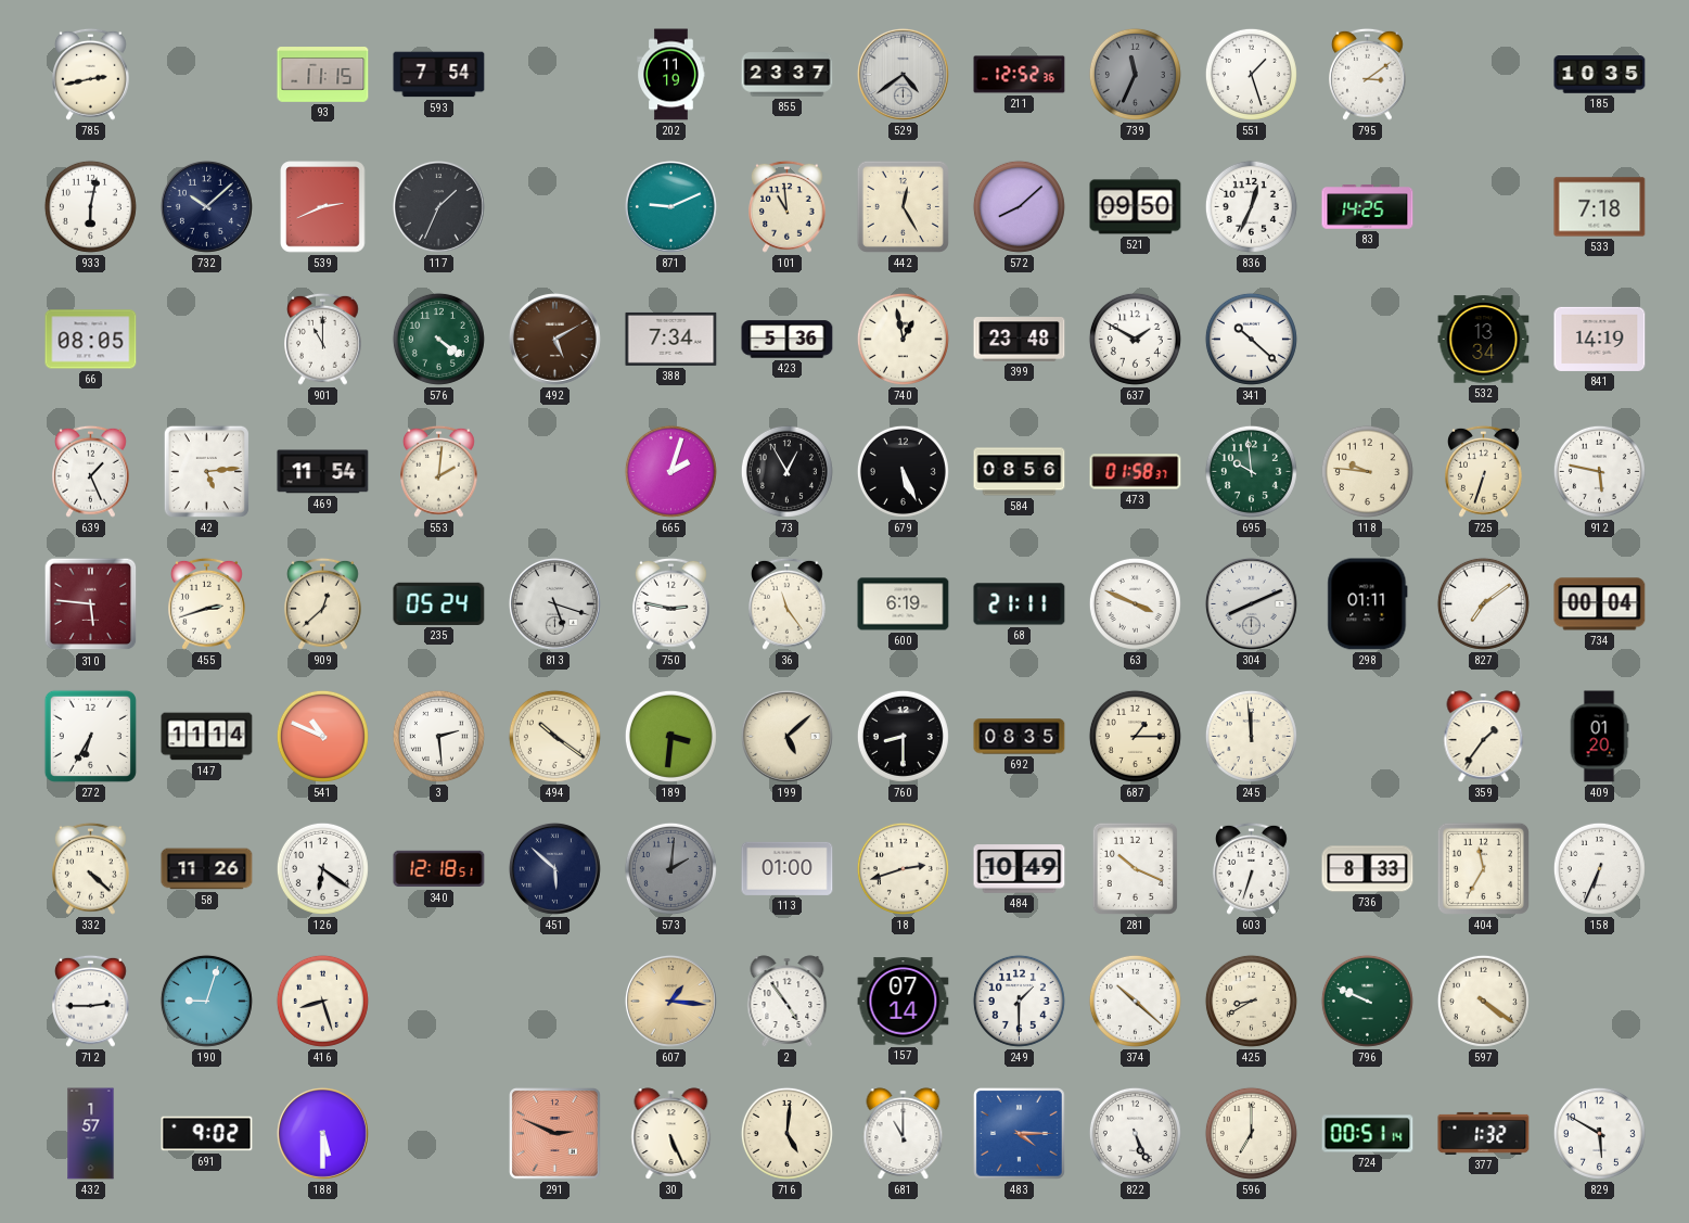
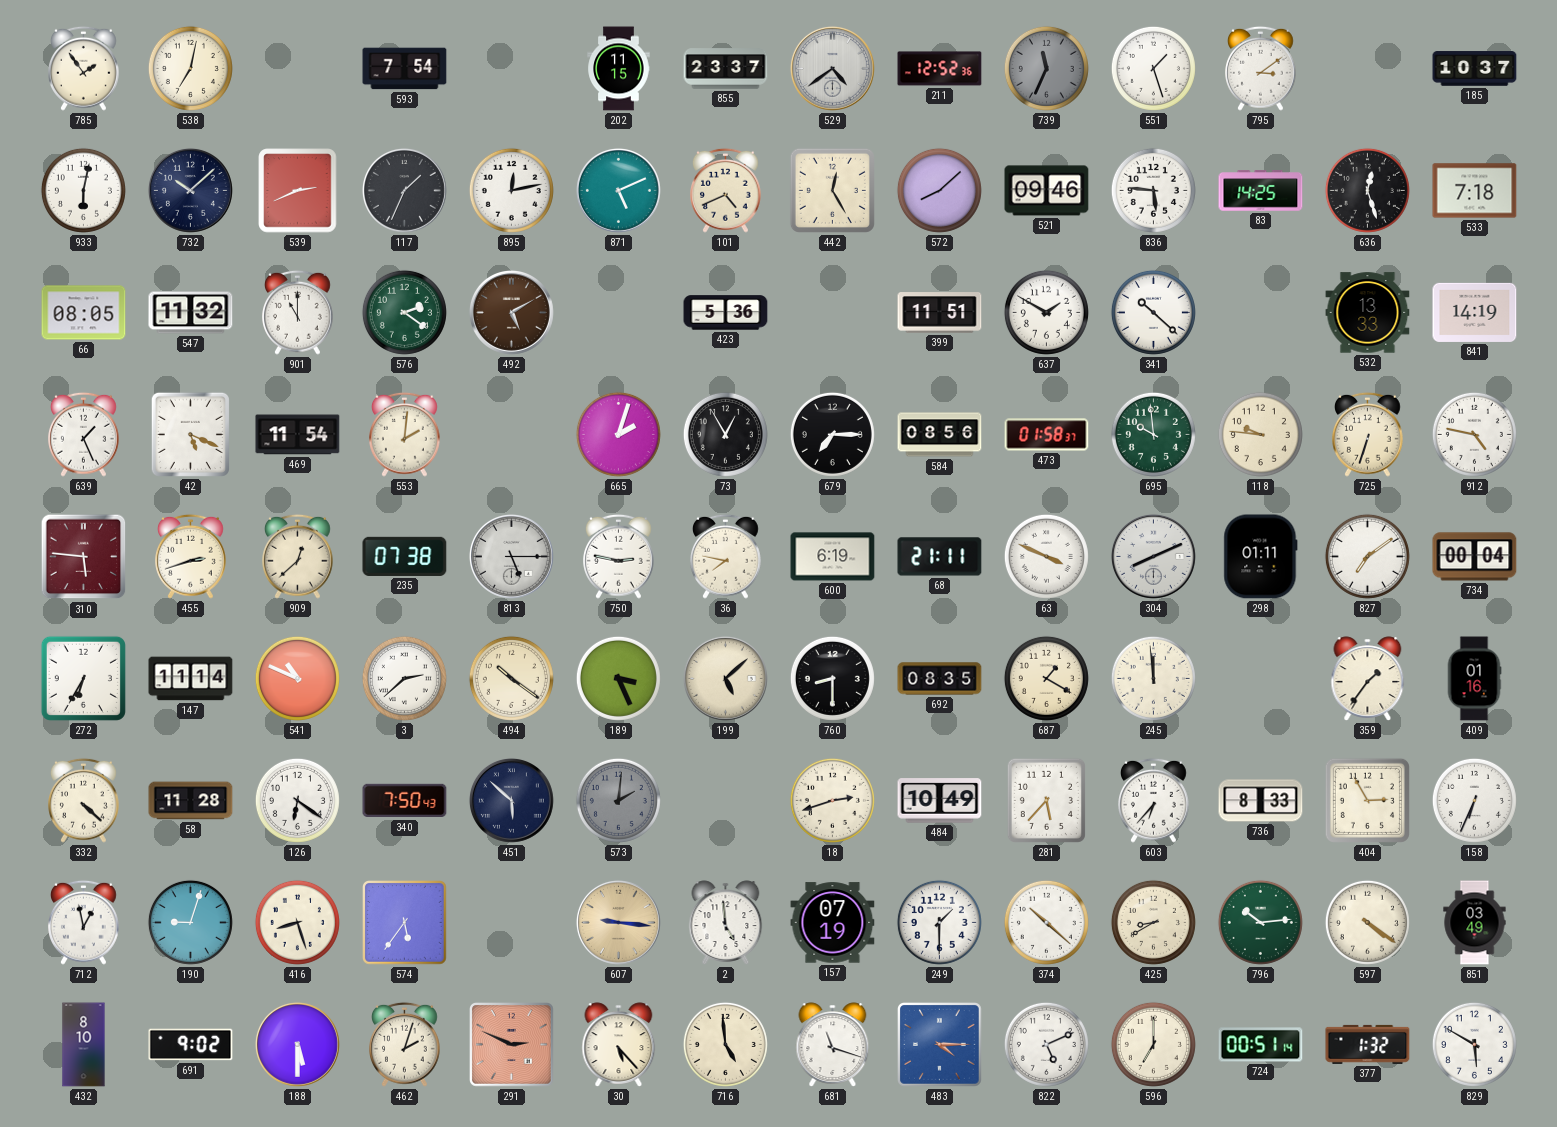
785: 2:43 -> 1:54 (84, 68)
538: none -> 7:02 (190, 68)
93: 11:15 -> none (323, 75)
202: 11:19 -> 11:15 (619, 69)
185: 10:35 -> 10:37 (1475, 69)
895: none -> 12:13 (511, 190)
871: 9:11 -> 5:11 (618, 190)
101: 10:59 -> 4:41 (726, 190)
521: 09:50 -> 09:46 (1047, 191)
836: 12:34 -> 5:46 (1153, 190)
636: none -> 12:27 (1367, 190)
547: none -> 11:32 (191, 313)
576: 4:21 -> 2:21 (404, 312)
388: 7:34 -> none (671, 339)
740: 12:58 -> none (903, 339)
399: 23:48 -> 11:51 (940, 313)
532: 13:34 -> 13:33 (1368, 313)
42: 5:14 -> 5:19 (190, 434)
679: 5:26 -> 7:15 (832, 434)
912: 5:47 -> 4:47 (1474, 434)
235: 05:24 -> 07:38 (405, 556)
813: 5:18 -> 5:15 (511, 556)
36: 11:24 -> 7:47 (726, 556)
3: 2:29 -> 2:38 (404, 678)
189: 3:31 -> 3:26 (618, 678)
687: 1:15 -> 1:20 (1046, 678)
409: 01:20 -> 01:16 (1474, 679)
58: 11:26 -> 11:28 (191, 801)
340: 12:18 -> 7:50 (405, 801)
113: 01:00 -> none (788, 868)
281: 10:19 -> 5:37 (1046, 800)
603: 6:33 -> 6:37 (1154, 800)
404: 11:35 -> 2:55 (1367, 800)
712: 2:45 -> 12:58 (84, 922)
574: none -> 5:36 (405, 923)
607: 1:16 -> 9:16 (618, 922)
2: 4:54 -> 4:59 (726, 923)
157: 07:14 -> 07:19 (833, 923)
796: 9:49 -> 10:14 (1260, 922)
851: none -> 03:49 (1475, 923)
432: 1:57 -> 8:10 (84, 1045)
462: none -> 2:03 (405, 1044)
30: 5:26 -> 5:23 (619, 1045)
716: 5:01 -> 4:59 (725, 1044)
681: 11:00 -> 11:18 (833, 1045)
822: 5:26 -> 5:11 (1046, 1044)
